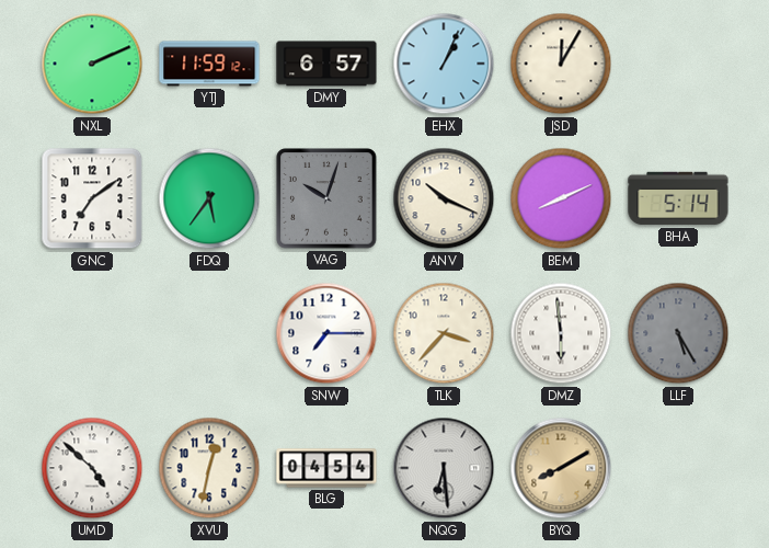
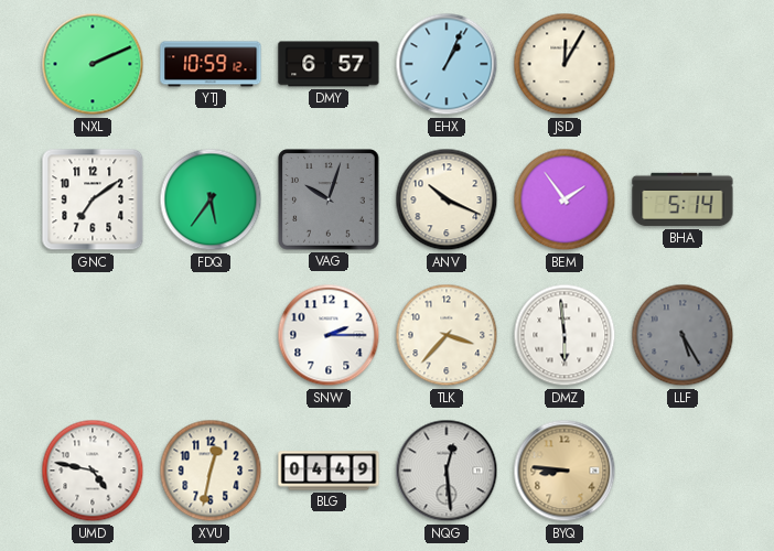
YTJ: 11:59 -> 10:59 (211, 64)
BEM: 8:11 -> 1:54 (565, 199)
SNW: 7:15 -> 2:15 (329, 335)
UMD: 4:52 -> 4:47 (93, 471)
BLG: 04:54 -> 04:49 (329, 471)
NQG: 6:29 -> 12:29 (447, 471)
BYQ: 8:10 -> 8:46 (565, 471)
